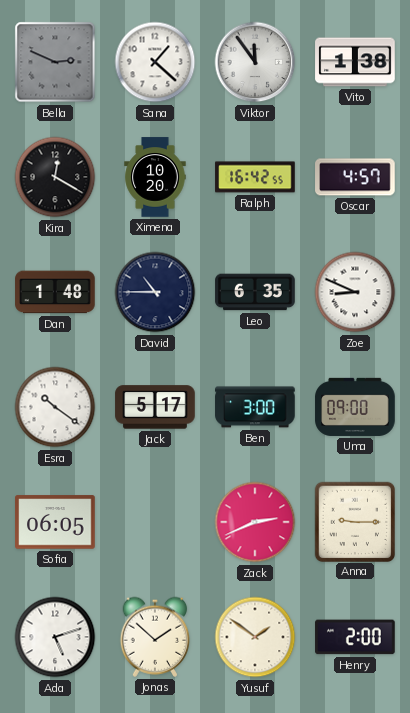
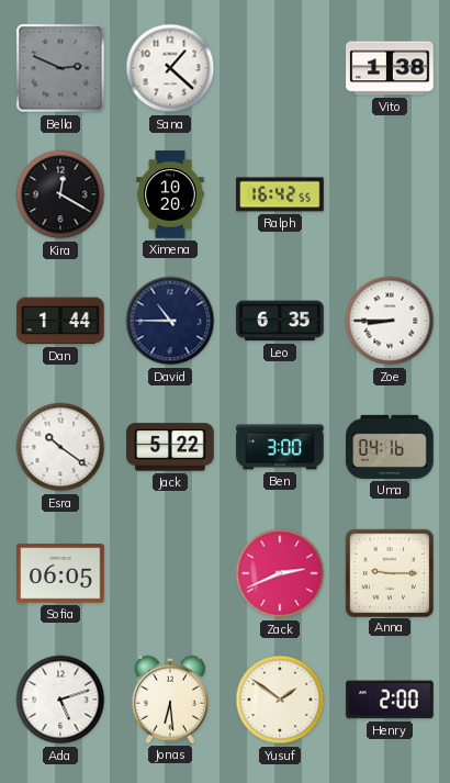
Viktor: 11:54 -> none (255, 62)
Oscar: 4:57 -> none (355, 177)
Dan: 1:48 -> 1:44 (60, 321)
Zoe: 8:49 -> 8:45 (390, 321)
Jack: 5:17 -> 5:22 (170, 447)
Uma: 09:00 -> 04:16 (390, 447)
Jonas: 1:52 -> 6:29 (170, 700)
